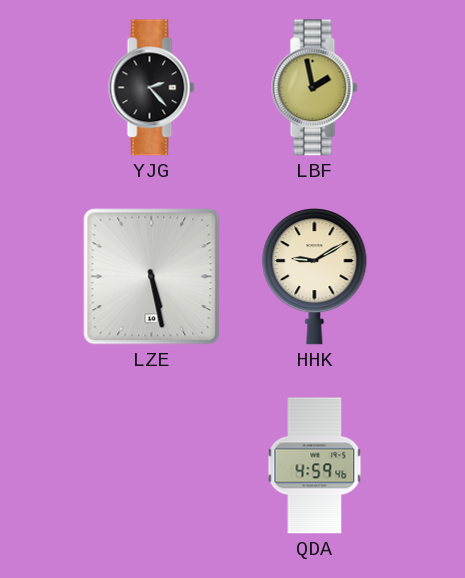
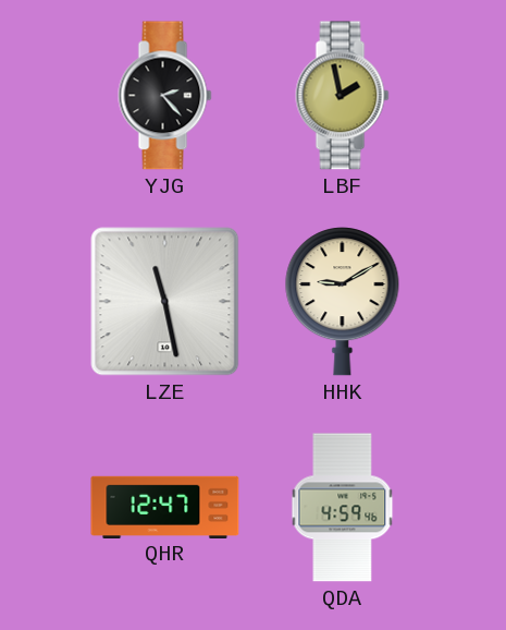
LZE: 5:28 -> 11:28 (165, 302)
QHR: none -> 12:47 (165, 507)
